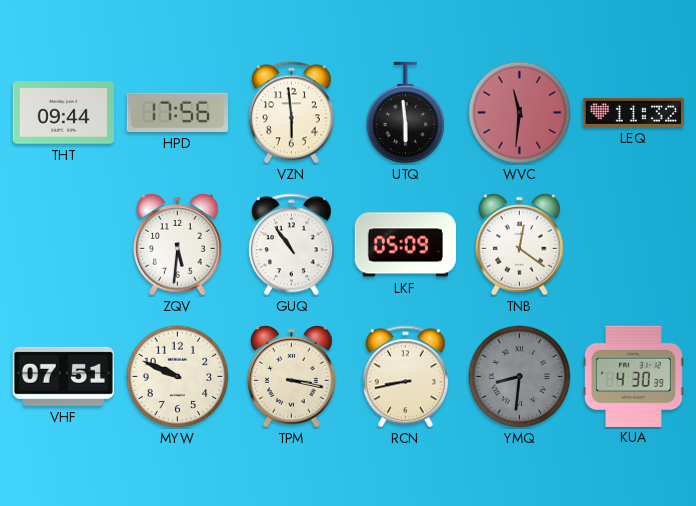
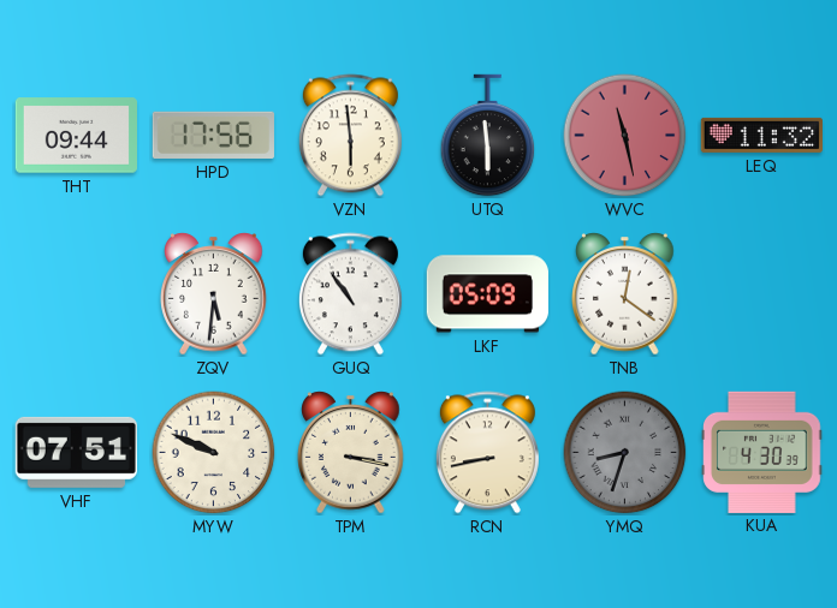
WVC: 11:31 -> 11:28 (625, 136)
YMQ: 8:31 -> 8:33 (625, 453)
